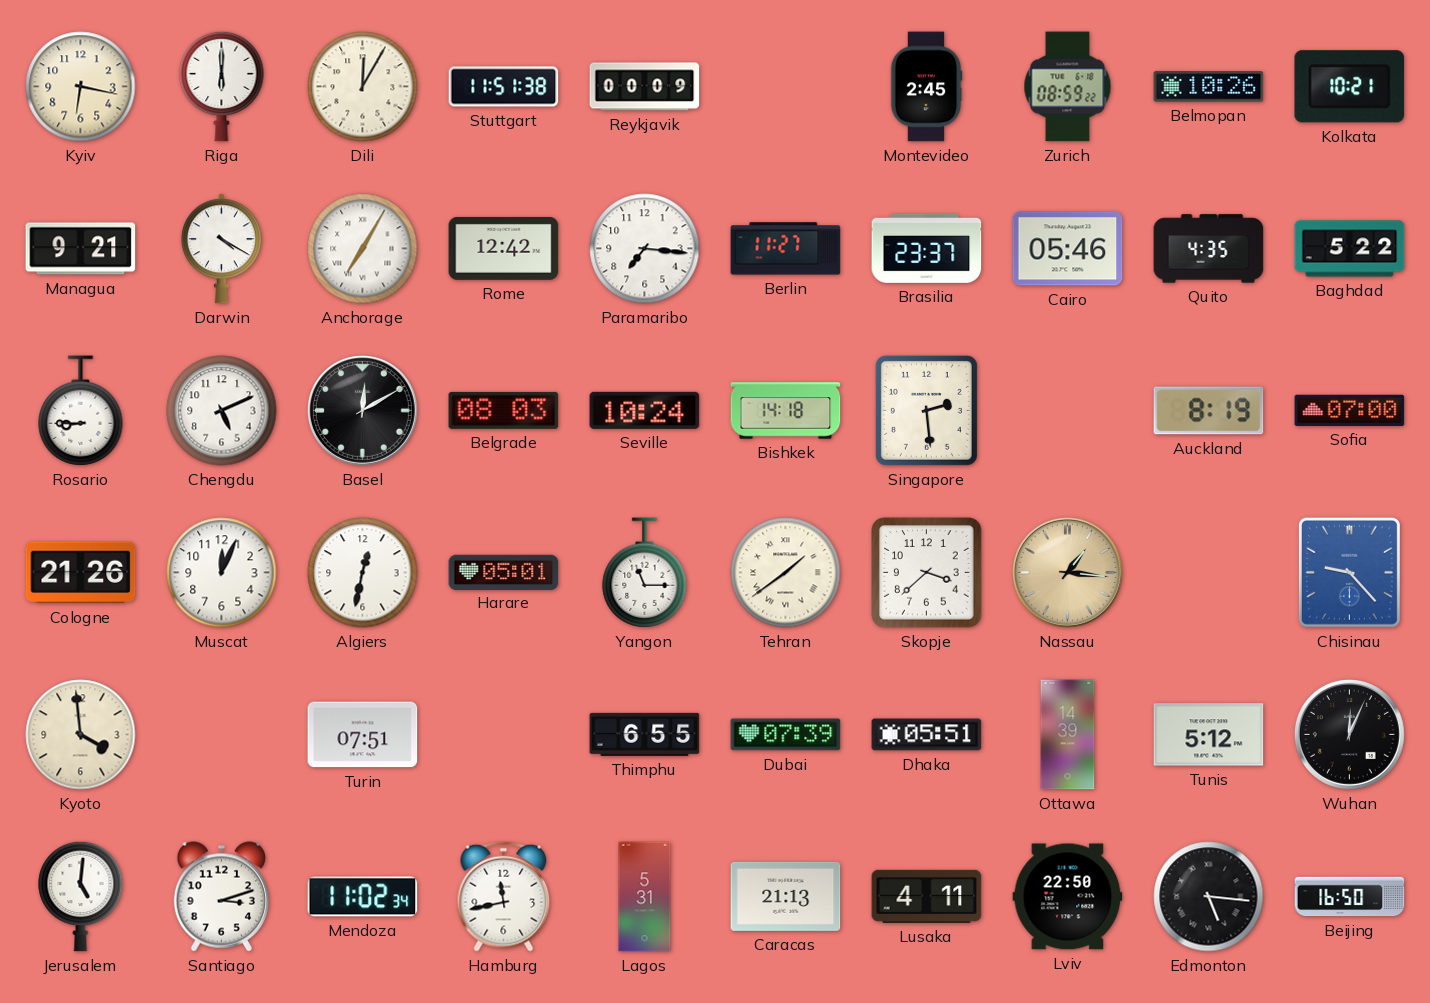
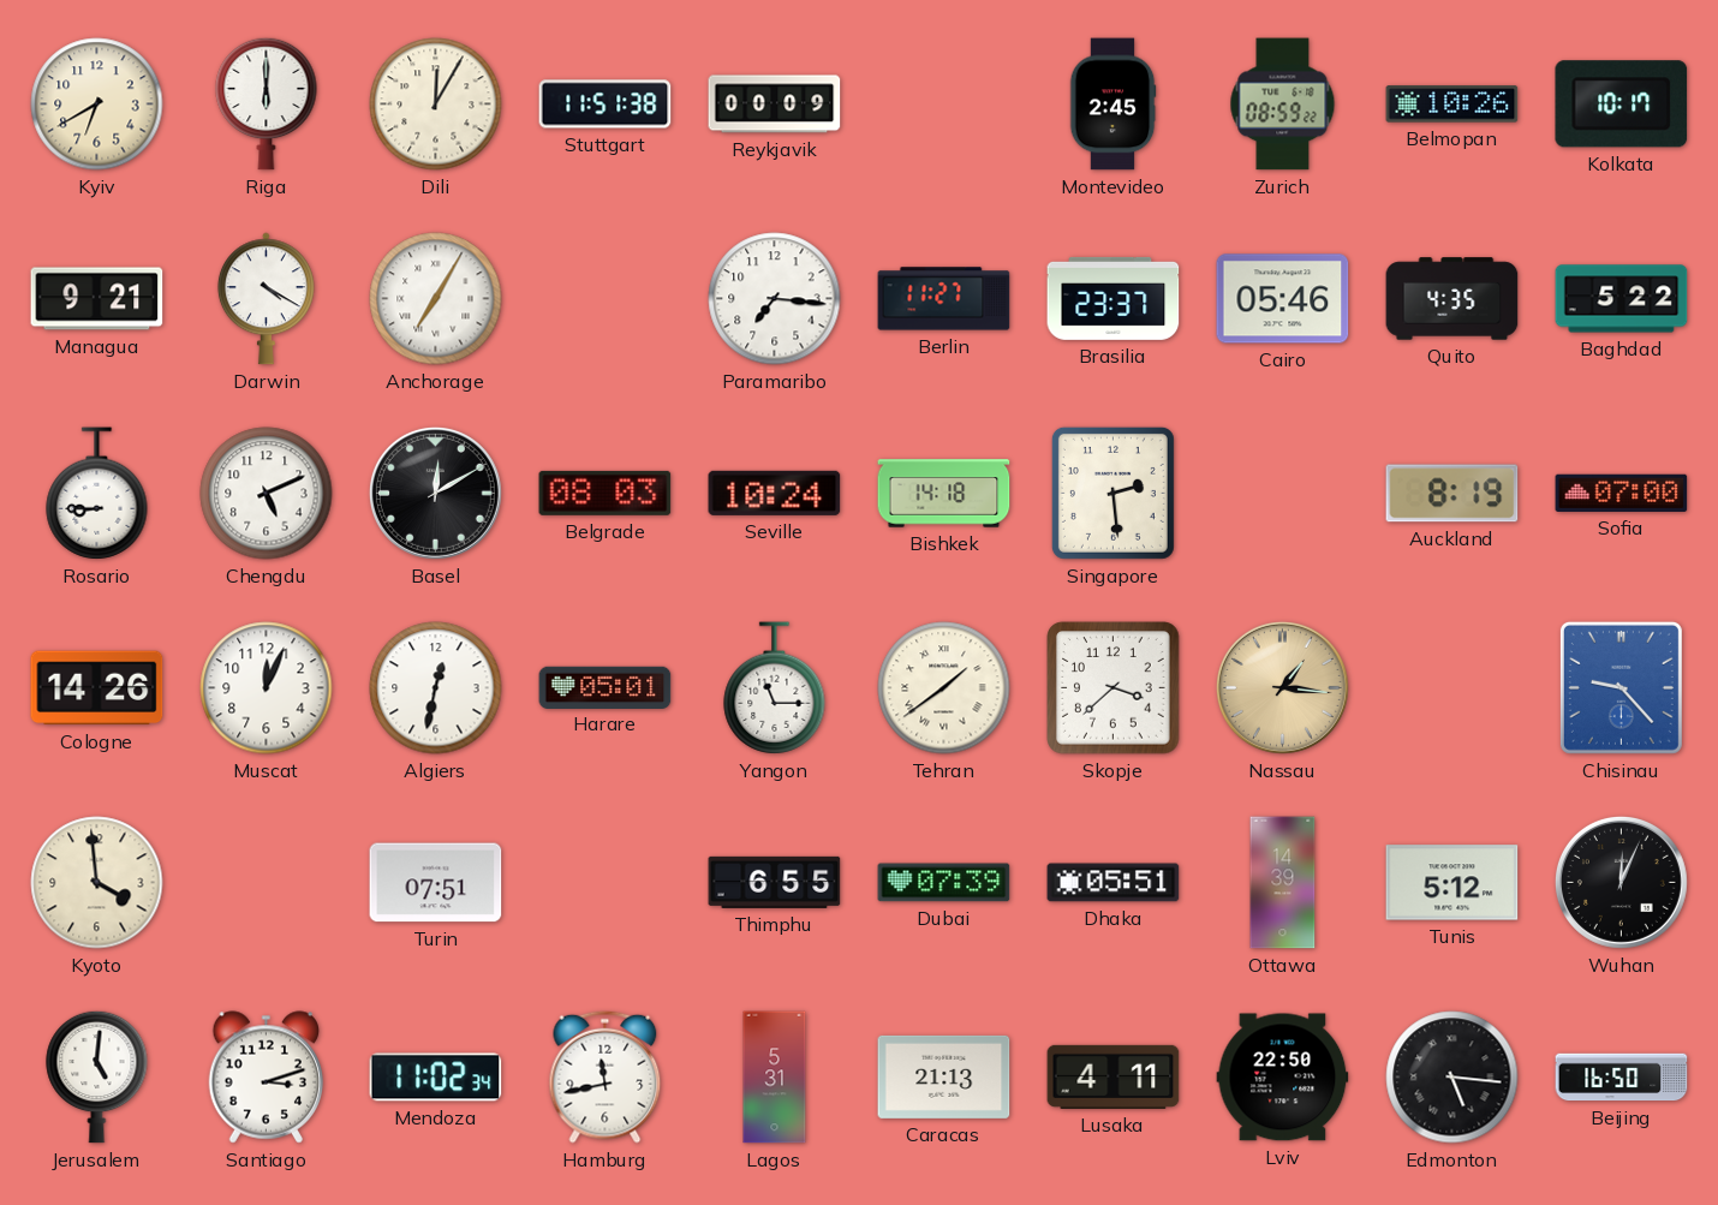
Kyiv: 6:17 -> 6:40 (97, 105)
Kolkata: 10:21 -> 10:17 (1622, 105)
Rome: 12:42 -> none (504, 248)
Cologne: 21:26 -> 14:26 (97, 688)
